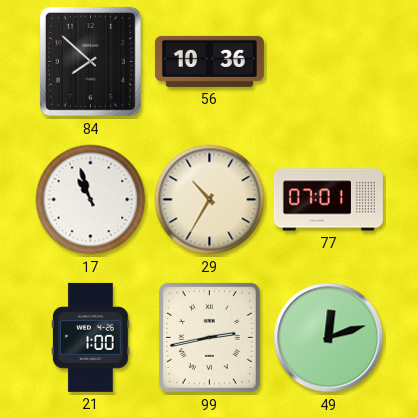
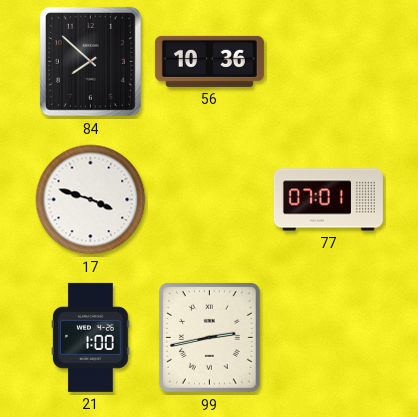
17: 10:57 -> 3:48 (91, 200)
29: 10:35 -> none (210, 200)
49: 12:12 -> none (329, 338)
